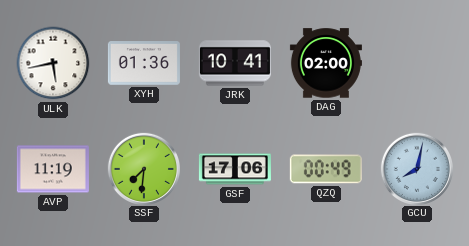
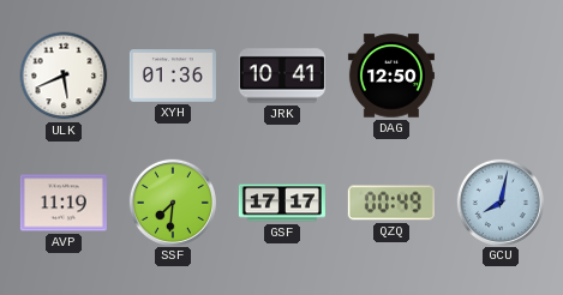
ULK: 5:43 -> 5:41 (64, 76)
DAG: 02:00 -> 12:50 (391, 76)
GSF: 17:06 -> 17:17 (282, 203)
